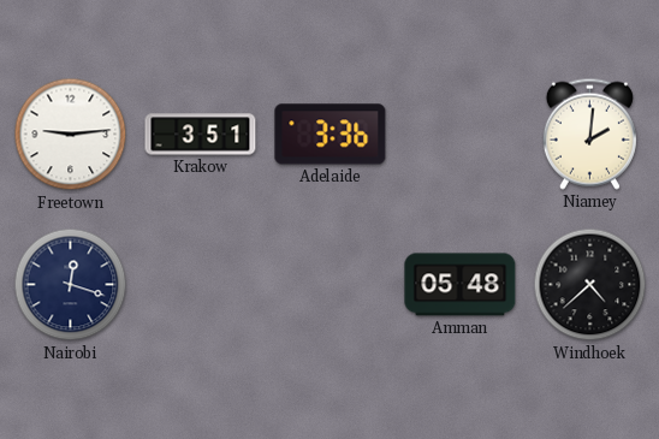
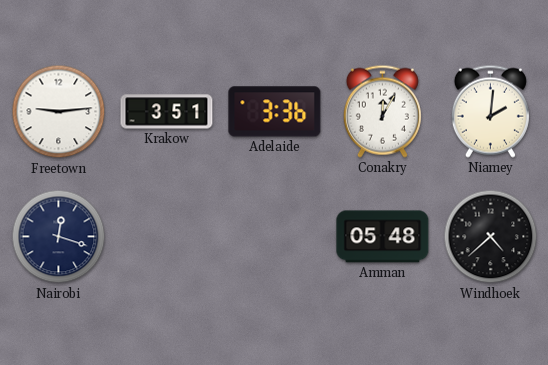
Conakry: none -> 12:05 (382, 111)
